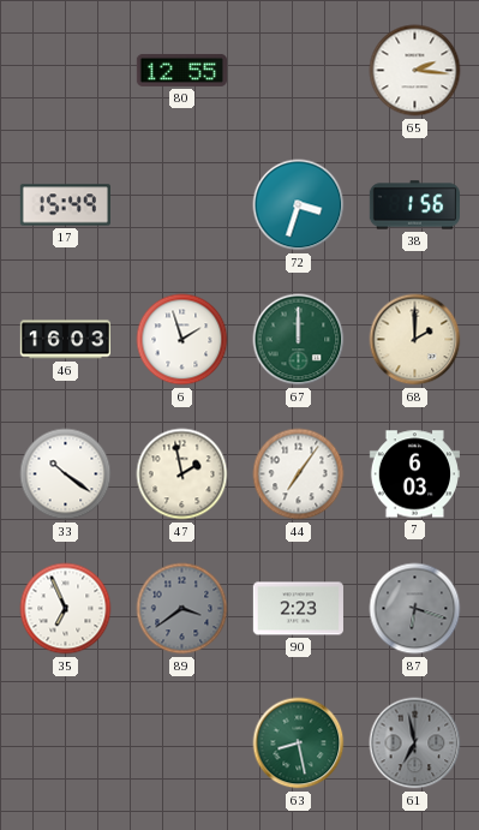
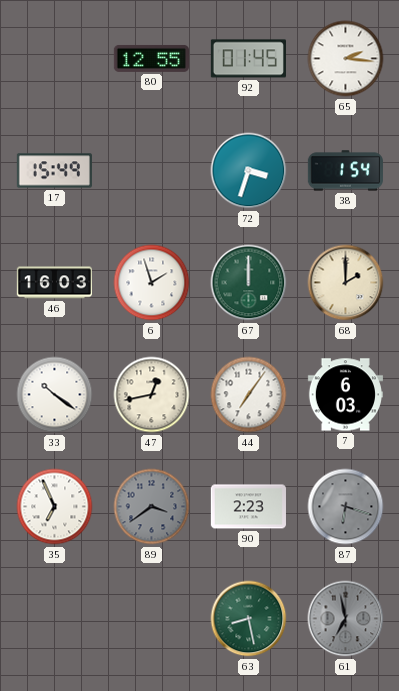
92: none -> 01:45 (248, 59)
38: 1:56 -> 1:54 (345, 171)
47: 1:58 -> 12:43 (152, 395)
